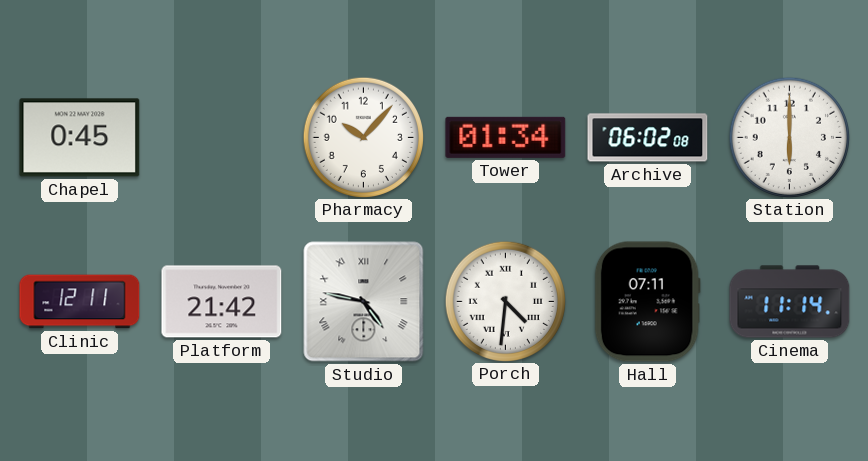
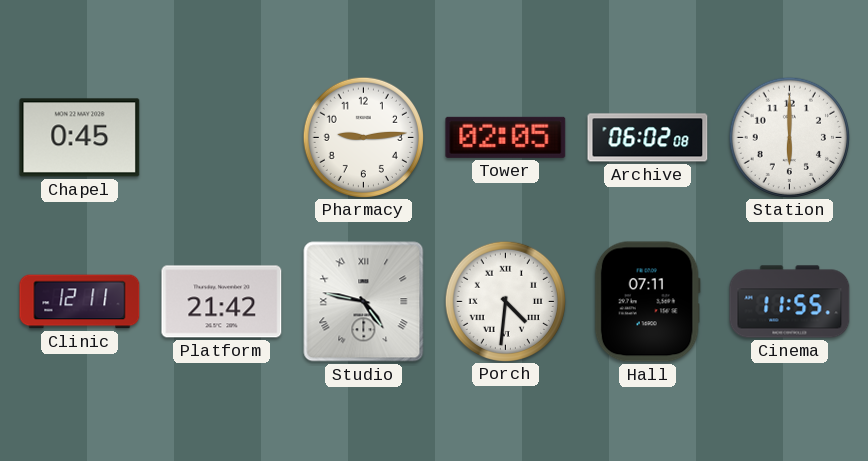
Pharmacy: 10:07 -> 9:14 (363, 137)
Tower: 01:34 -> 02:05 (506, 137)
Cinema: 11:14 -> 11:55 (790, 302)
